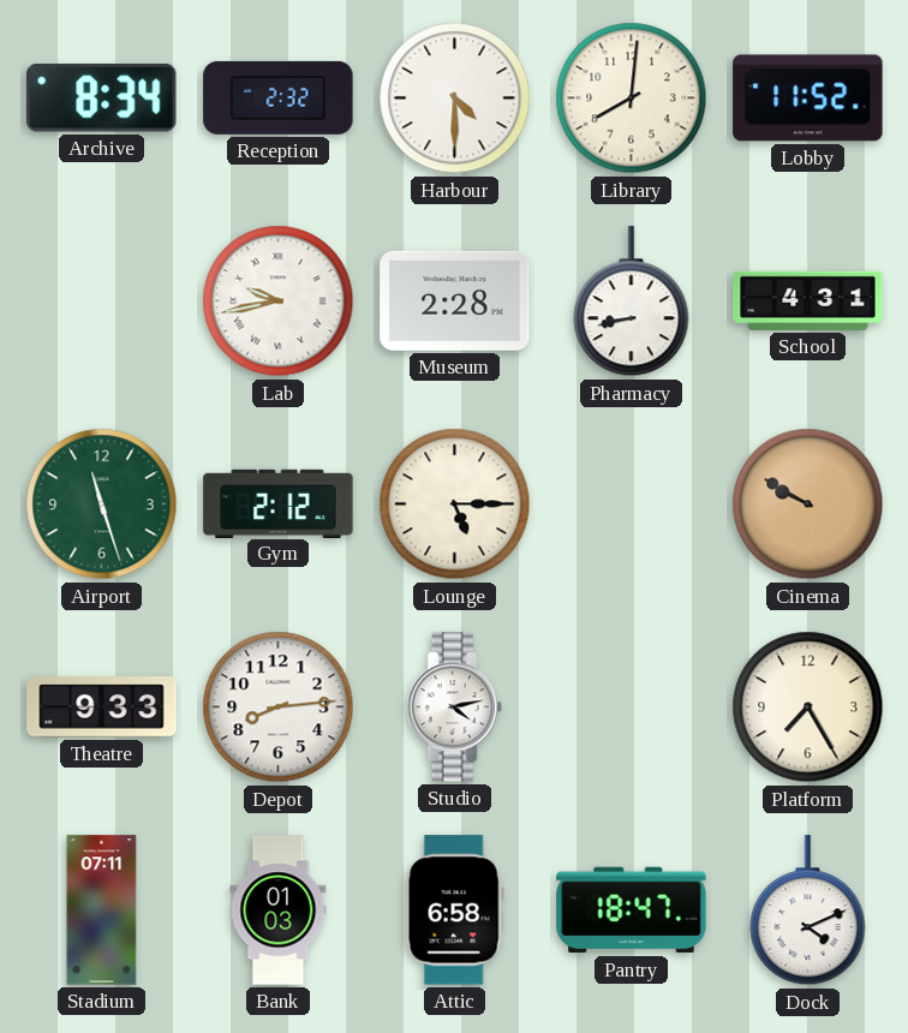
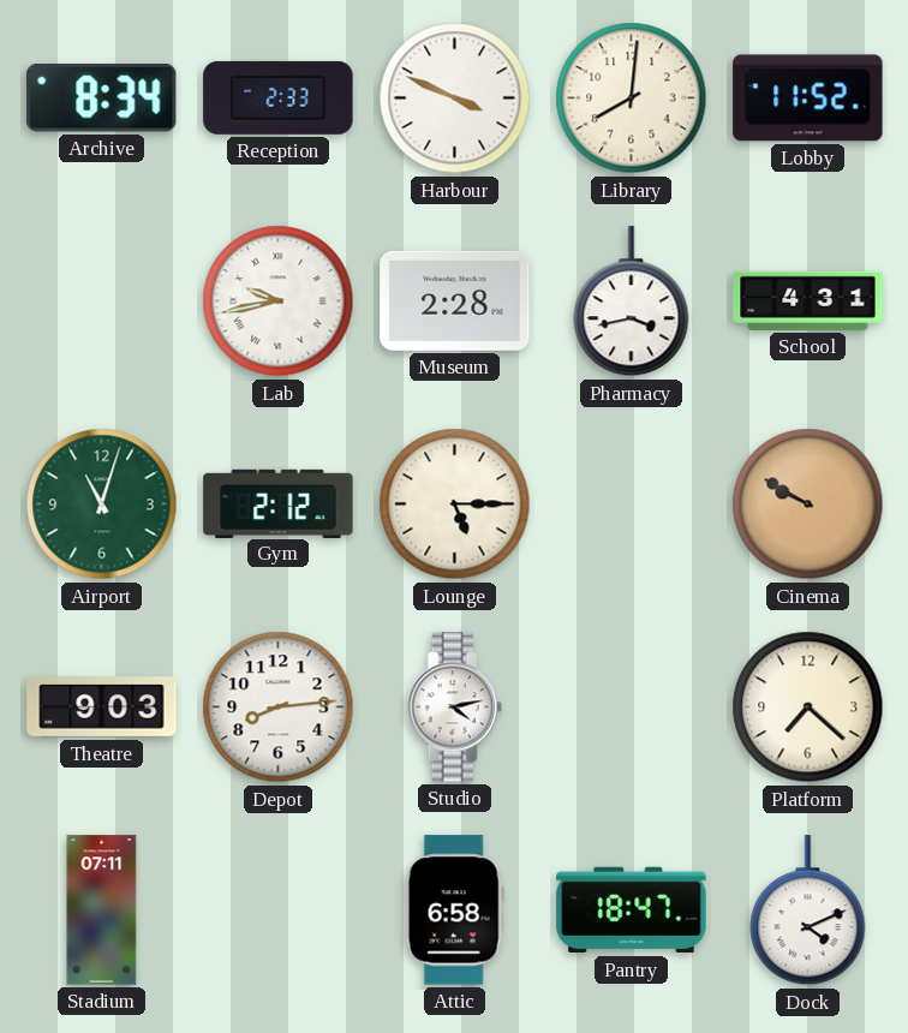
Reception: 2:32 -> 2:33 (279, 97)
Harbour: 4:30 -> 3:49 (455, 98)
Pharmacy: 8:43 -> 3:43 (632, 301)
Airport: 11:27 -> 11:03 (102, 504)
Theatre: 9:33 -> 9:03 (102, 707)
Platform: 7:25 -> 7:22 (808, 707)
Bank: 01:03 -> none (279, 910)
